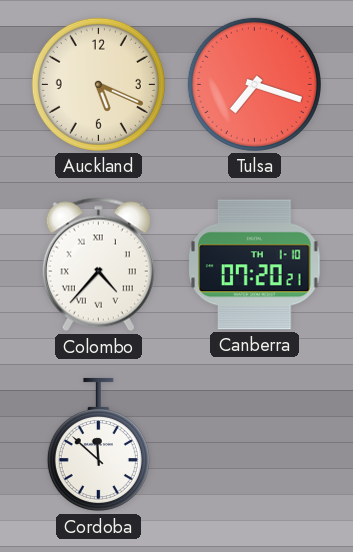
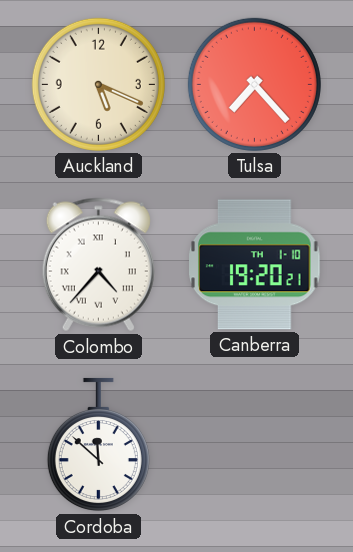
Tulsa: 7:18 -> 7:23 (254, 84)
Canberra: 07:20 -> 19:20 (255, 265)
